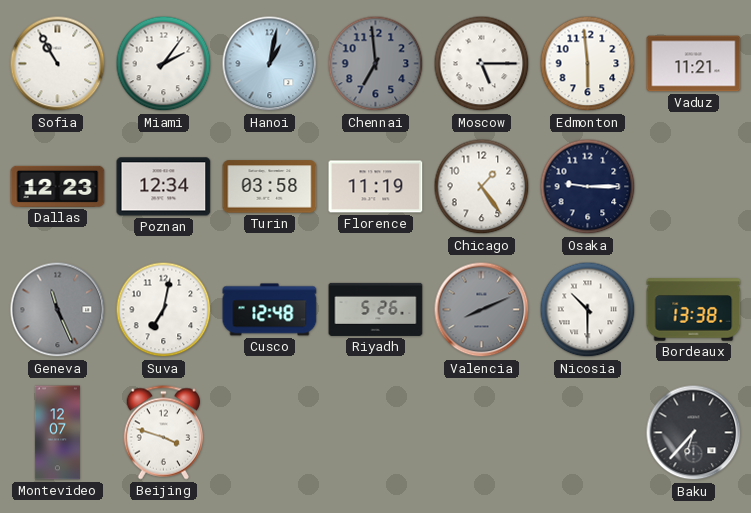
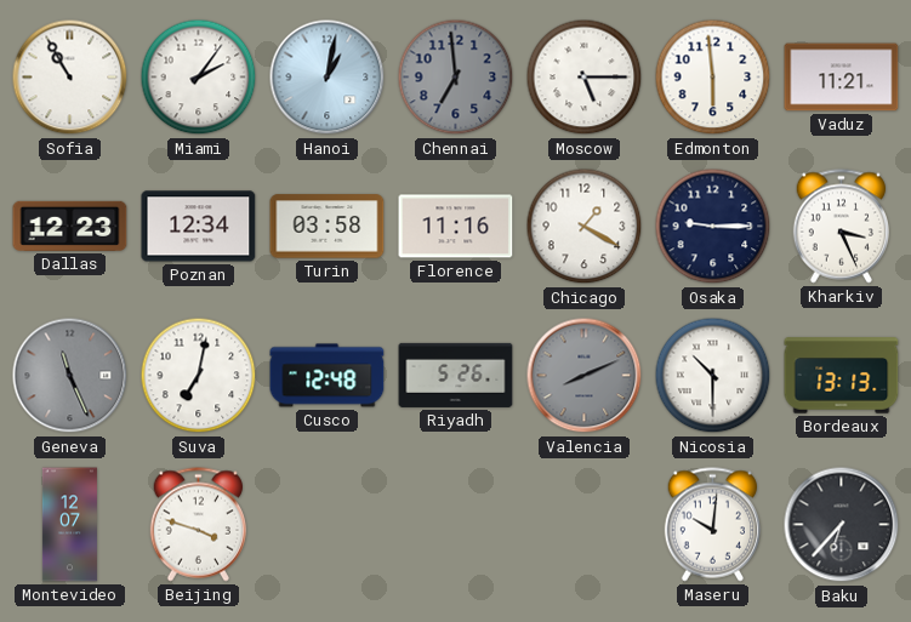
Florence: 11:19 -> 11:16 (456, 227)
Chicago: 1:24 -> 1:20 (585, 227)
Kharkiv: none -> 3:26 (841, 227)
Bordeaux: 13:38 -> 13:13 (842, 376)
Maseru: none -> 10:01 (712, 525)
